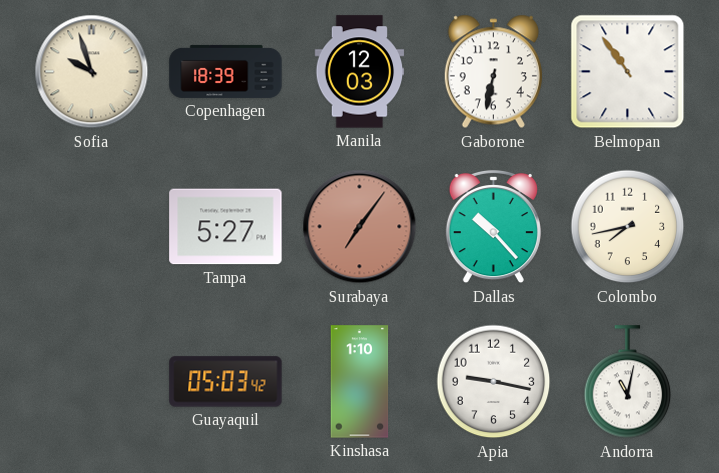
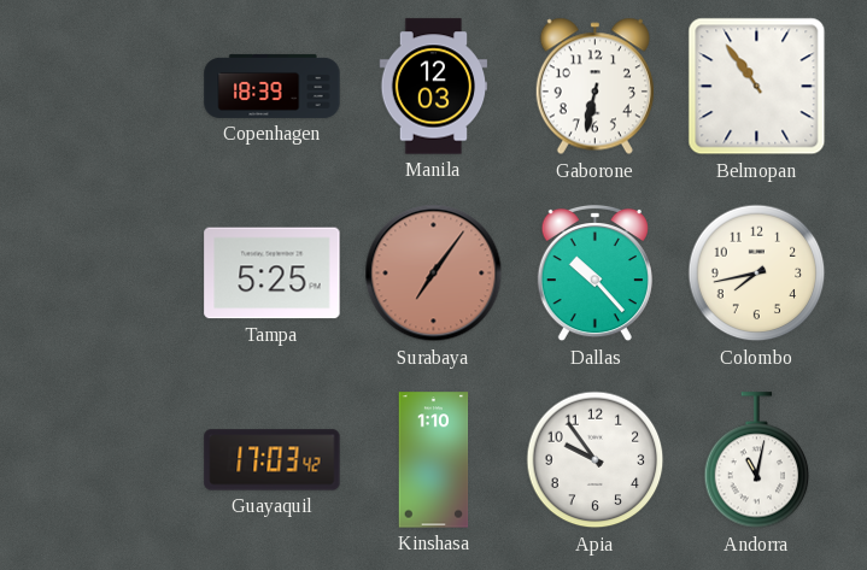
Sofia: 9:57 -> none (92, 72)
Tampa: 5:27 -> 5:25 (273, 274)
Guayaquil: 05:03 -> 17:03 (273, 460)
Apia: 9:17 -> 9:54 (596, 460)
